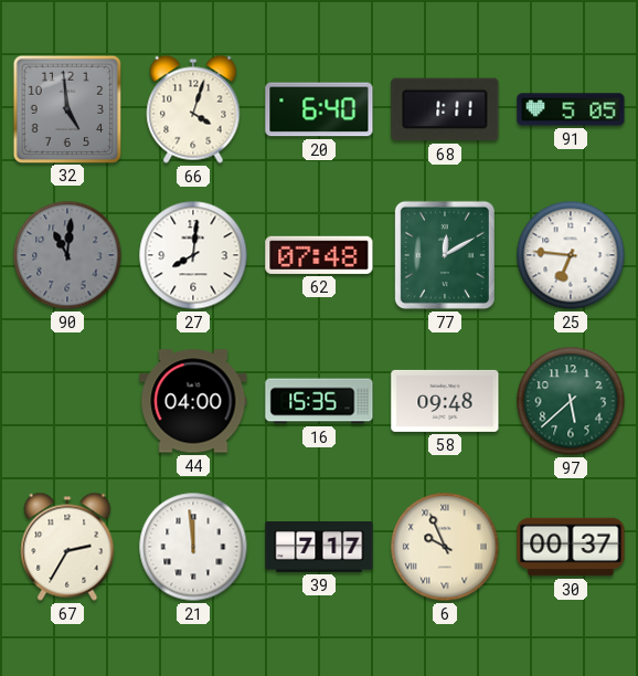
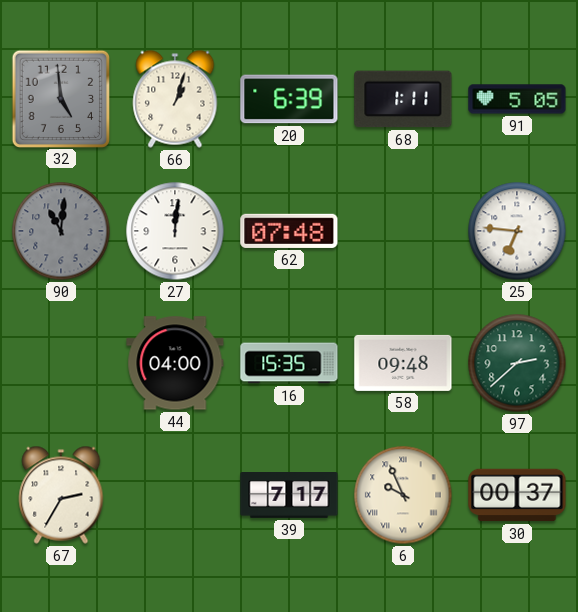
66: 4:03 -> 1:03 (175, 99)
20: 6:40 -> 6:39 (289, 99)
27: 8:01 -> 12:01 (175, 231)
77: 12:10 -> none (445, 255)
97: 5:38 -> 2:38 (517, 363)
21: 11:59 -> none (193, 547)
